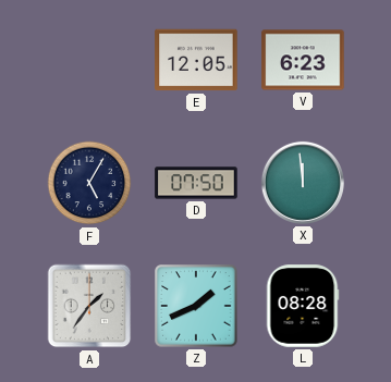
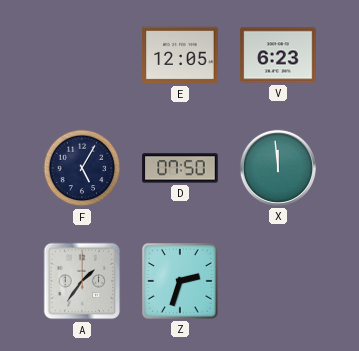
Z: 1:41 -> 2:33 (180, 281)
L: 08:28 -> none (303, 306)
